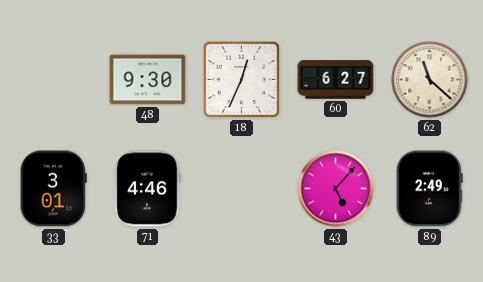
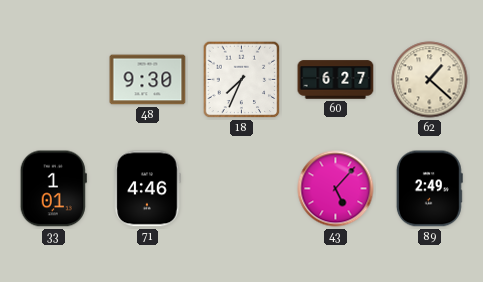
18: 12:34 -> 7:34 (242, 80)
62: 11:22 -> 1:22 (430, 80)
33: 3:01 -> 1:01 (53, 189)
